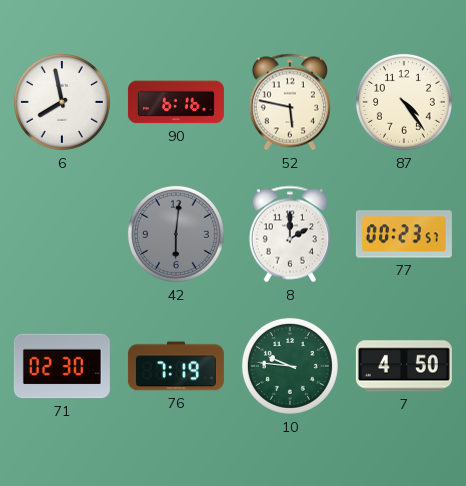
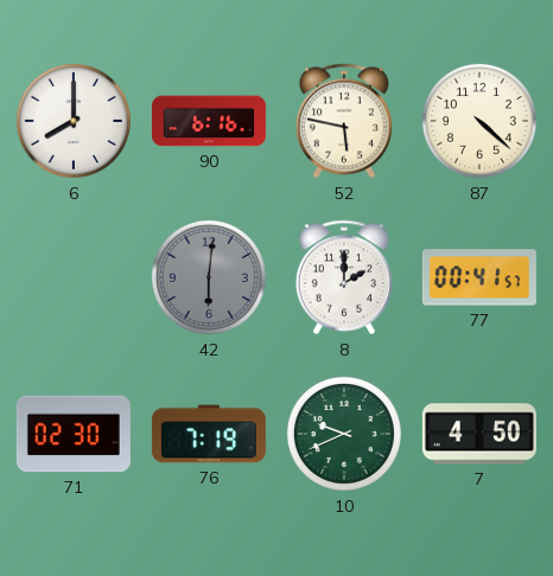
6: 7:58 -> 8:00 (74, 121)
87: 4:24 -> 4:22 (479, 121)
77: 00:23 -> 00:41 (479, 277)
10: 9:46 -> 9:41 (344, 434)
